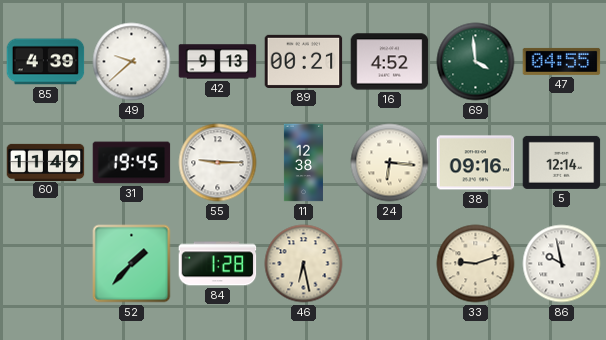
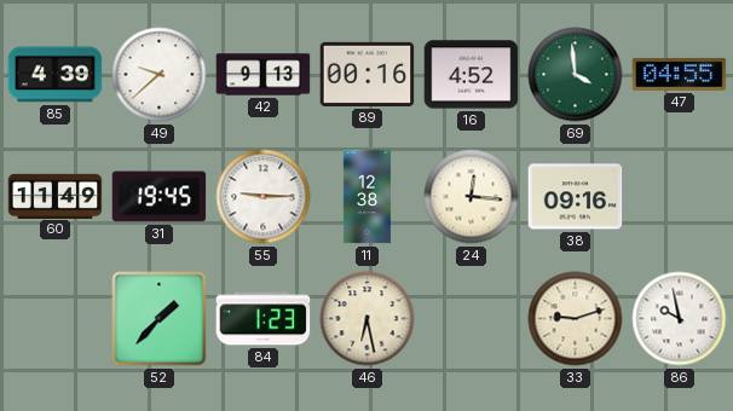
89: 00:21 -> 00:16 (368, 74)
24: 6:16 -> 12:16 (472, 197)
5: 12:14 -> none (562, 162)
84: 1:28 -> 1:23 (264, 319)
